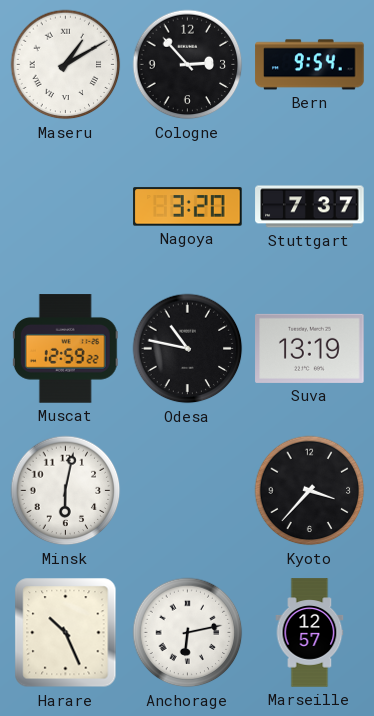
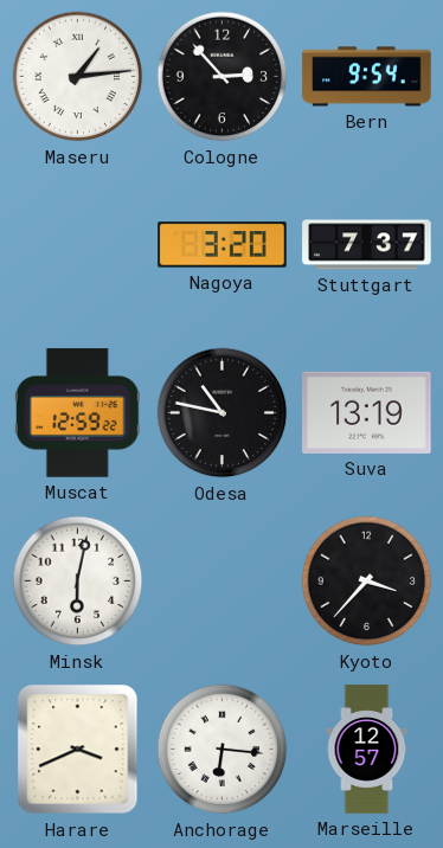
Maseru: 1:10 -> 1:14 (78, 77)
Harare: 10:26 -> 3:41 (78, 750)
Anchorage: 6:13 -> 6:16 (223, 750)
